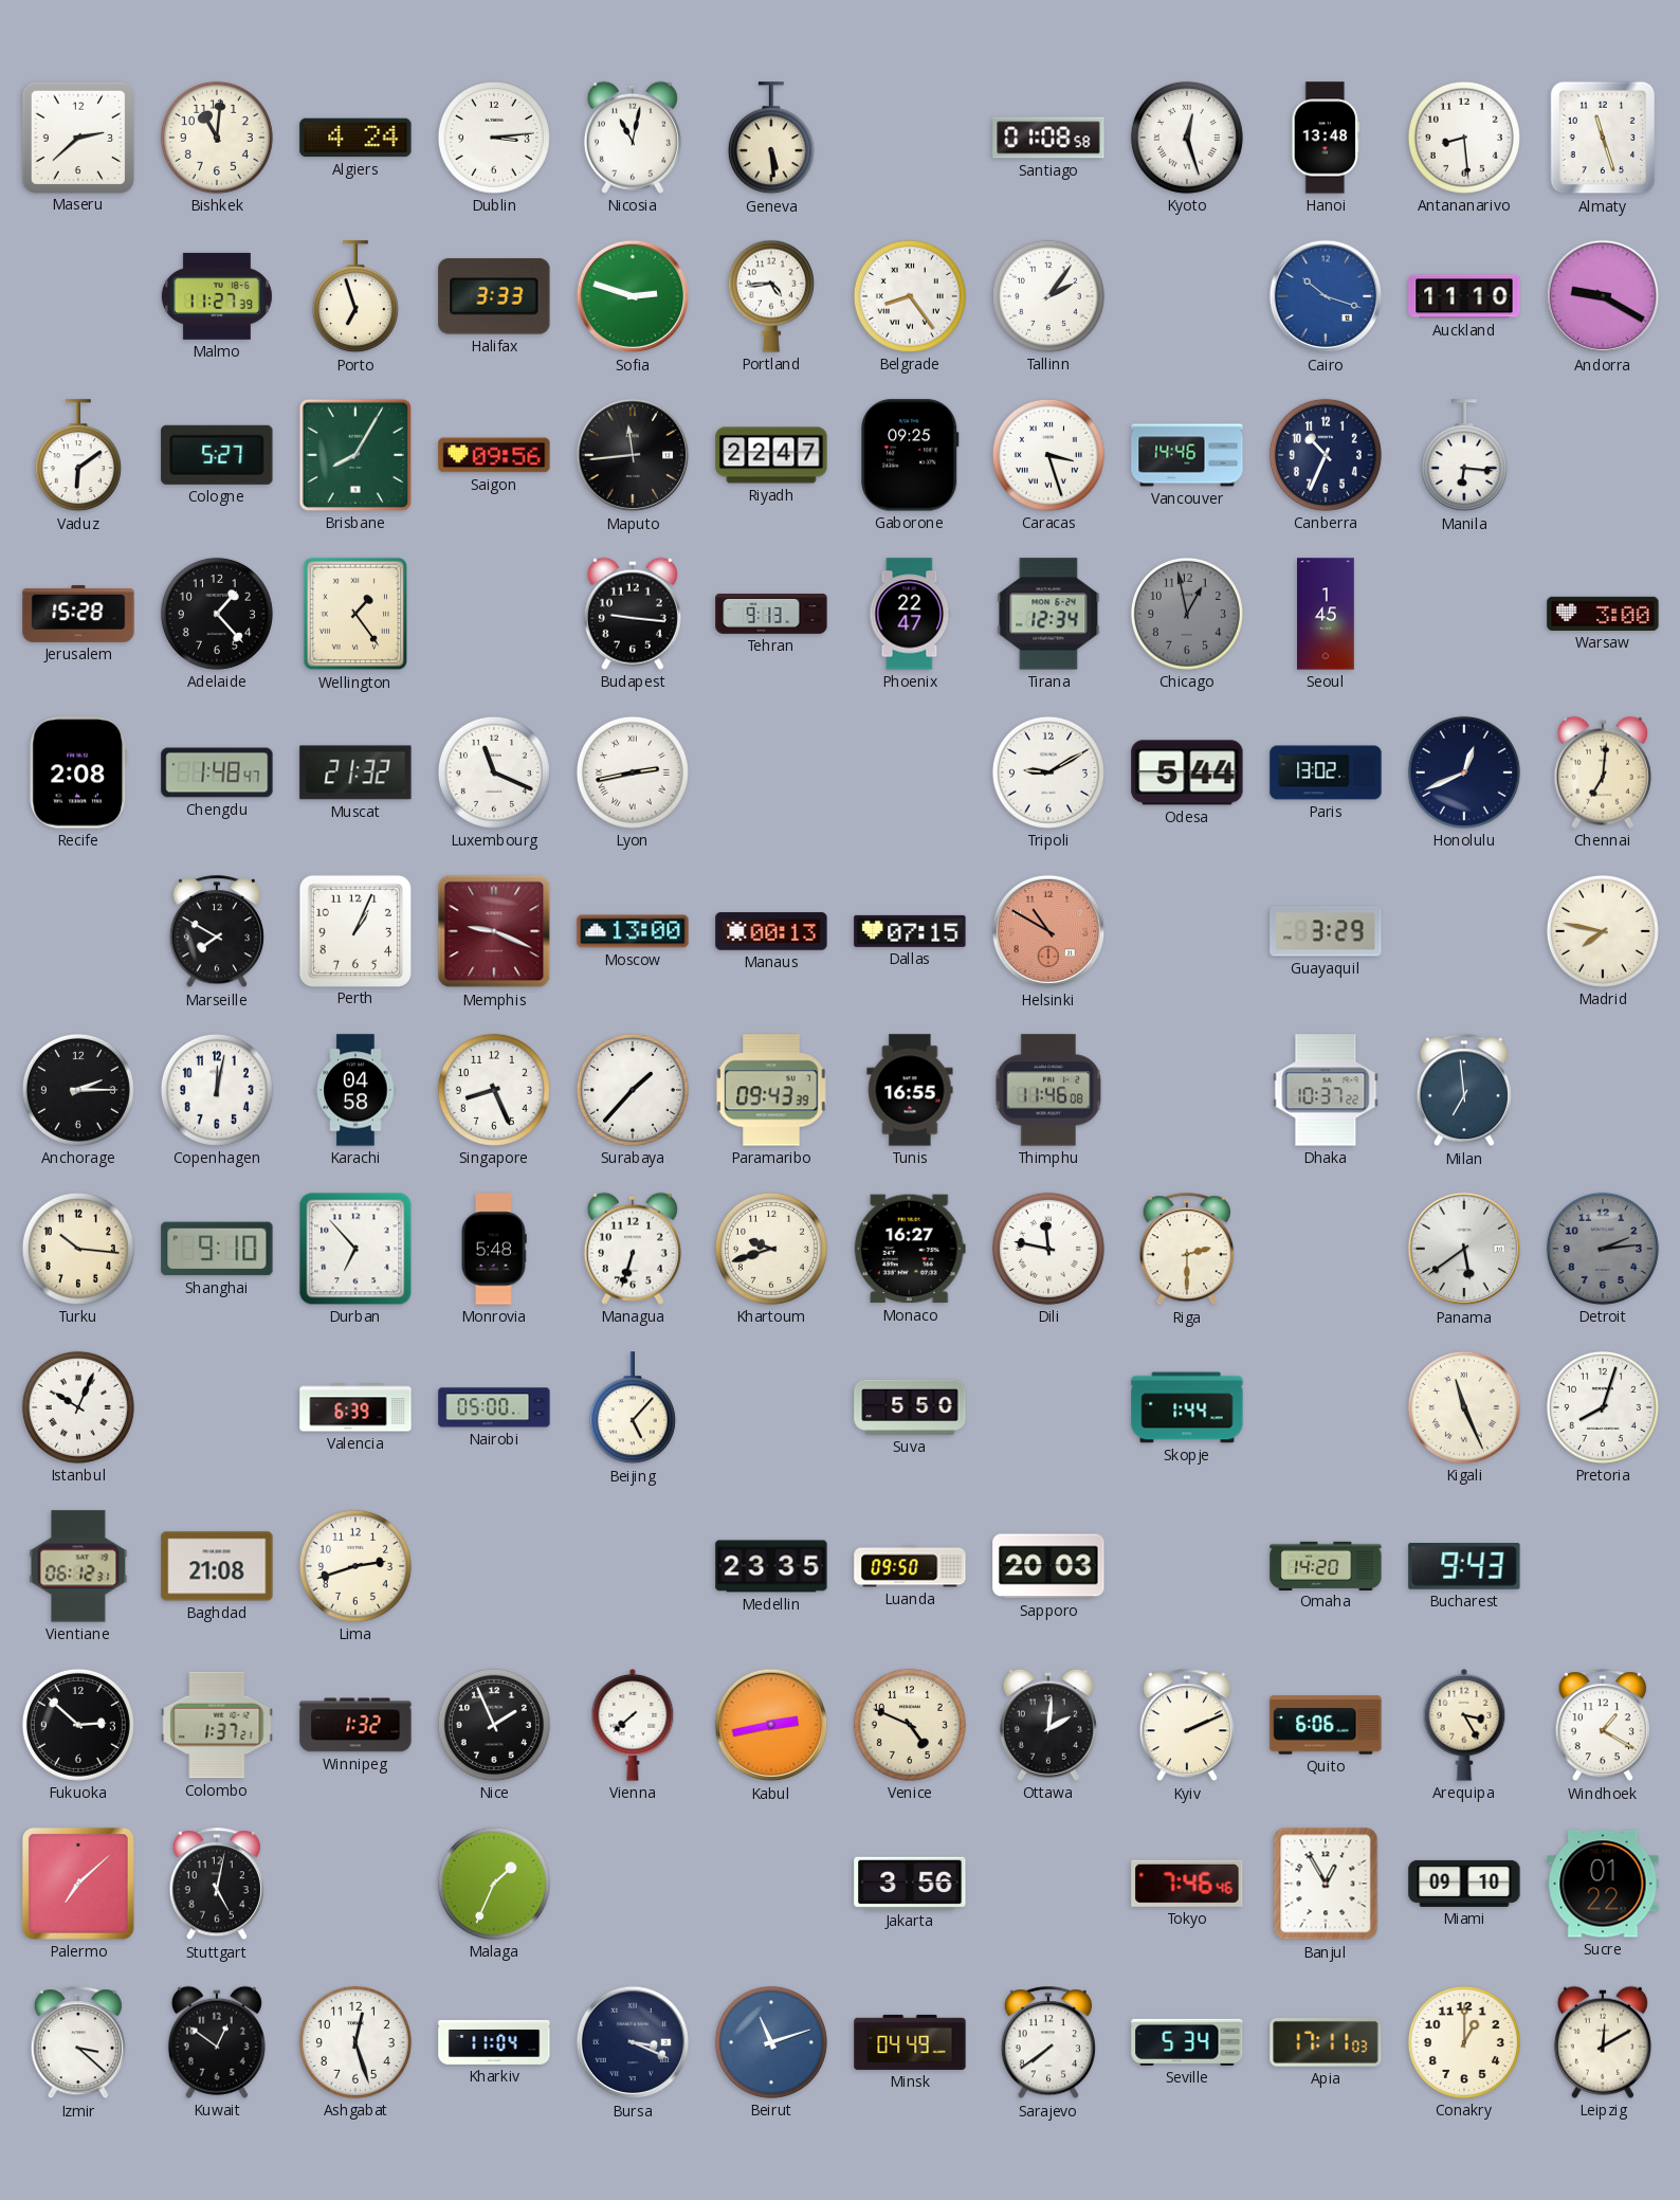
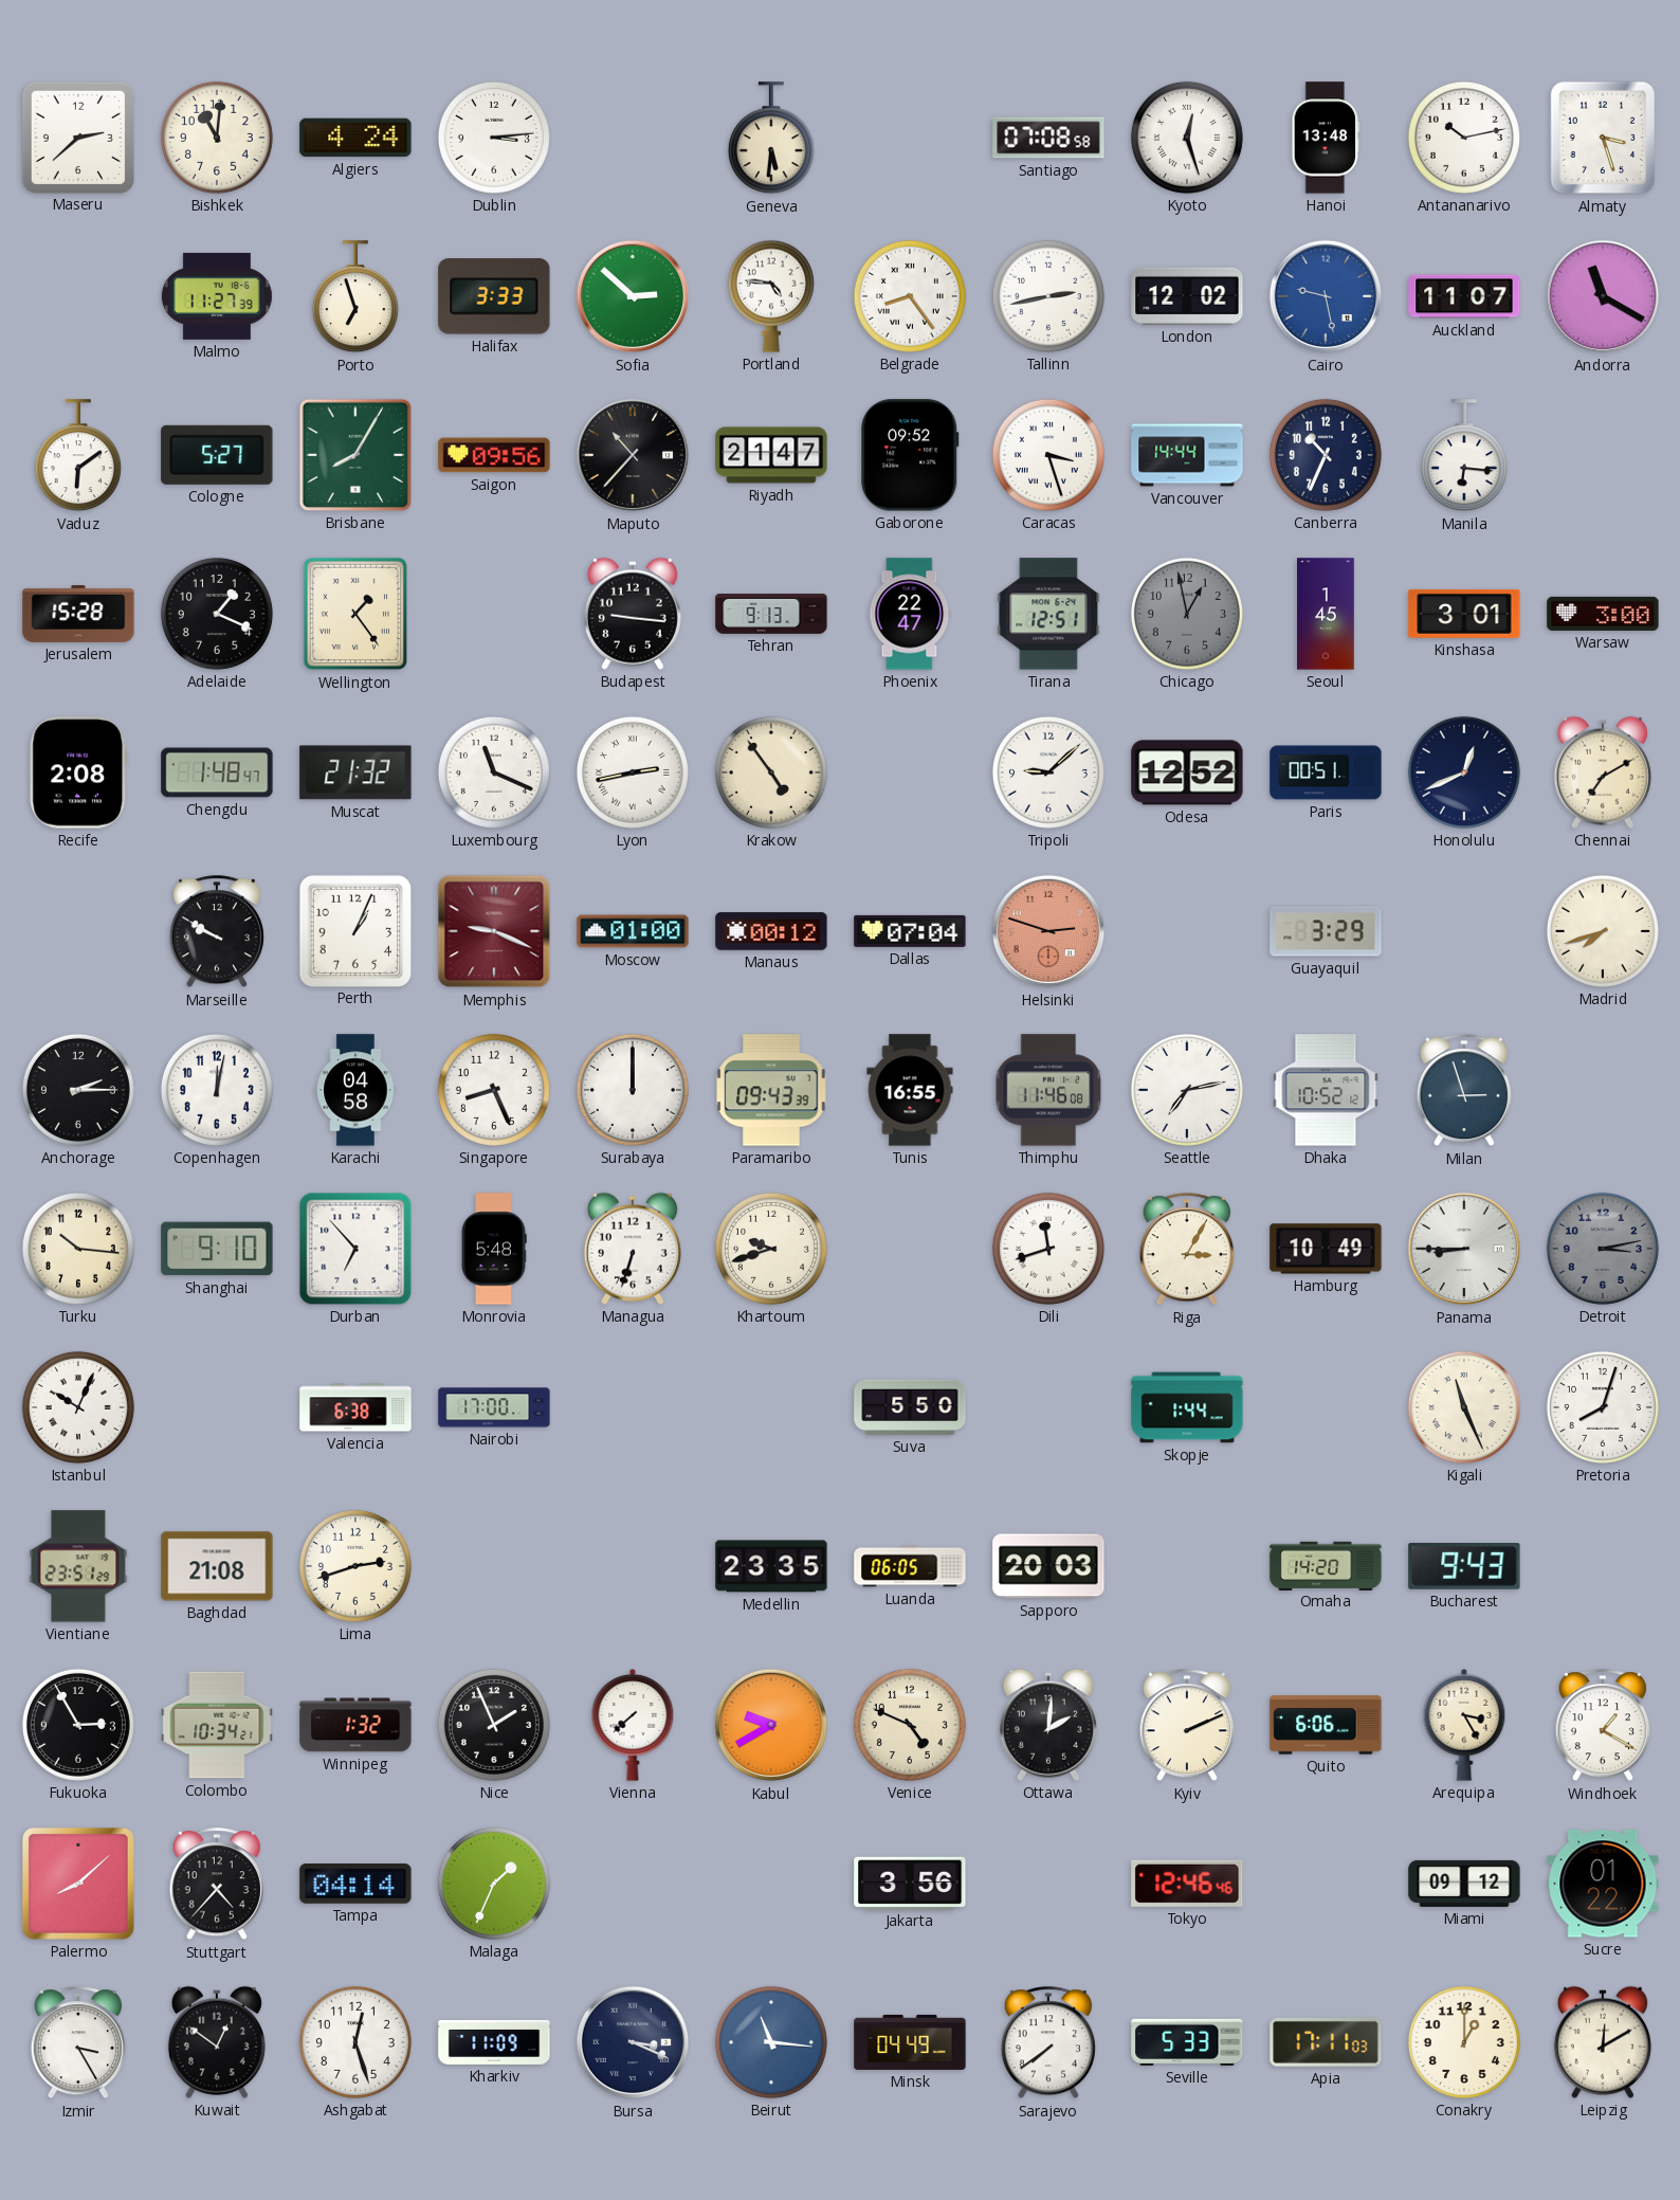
Nicosia: 11:02 -> none (633, 138)
Geneva: 5:29 -> 5:31 (771, 139)
Santiago: 01:08 -> 07:08 (1048, 138)
Antananarivo: 8:29 -> 10:13 (1464, 138)
Almaty: 11:27 -> 3:27 (1603, 138)
Sofia: 2:48 -> 2:52 (633, 296)
Portland: 4:44 -> 4:46 (771, 296)
Tallinn: 2:06 -> 2:43 (1048, 296)
London: none -> 12:02 (1187, 296)
Cairo: 10:18 -> 9:28 (1326, 296)
Auckland: 11:10 -> 11:07 (1464, 296)
Andorra: 9:20 -> 11:20 (1603, 296)
Maputo: 11:44 -> 10:37 (633, 455)
Riyadh: 22:47 -> 21:47 (771, 455)
Gaborone: 09:25 -> 09:52 (910, 455)
Vancouver: 14:46 -> 14:44 (1187, 455)
Adelaide: 1:23 -> 1:19 (217, 614)
Tirana: 12:34 -> 12:51 (1048, 614)
Kinshasa: none -> 3:01 (1464, 614)
Krakow: none -> 4:54 (771, 772)
Tripoli: 9:10 -> 9:08 (1048, 772)
Odesa: 5:44 -> 12:52 (1187, 772)
Paris: 13:02 -> 00:51 (1326, 772)
Chennai: 7:01 -> 7:10 (1603, 772)
Marseille: 7:50 -> 9:50 (217, 932)
Moscow: 13:00 -> 01:00 (633, 931)
Manaus: 00:13 -> 00:12 (771, 931)
Dallas: 07:15 -> 07:04 (910, 931)
Helsinki: 10:50 -> 2:48 (1048, 931)
Madrid: 7:47 -> 7:42 (1603, 931)
Surabaya: 1:37 -> 12:00 (633, 1090)
Seattle: none -> 7:13 (1187, 1090)
Dhaka: 10:37 -> 10:52 (1326, 1090)
Milan: 6:59 -> 2:57 (1464, 1091)
Monaco: 16:27 -> none (910, 1249)
Dili: 11:47 -> 11:42 (1048, 1249)
Riga: 2:30 -> 3:05 (1187, 1250)
Hamburg: none -> 10:49 (1326, 1249)
Panama: 5:39 -> 8:45 (1464, 1249)
Detroit: 2:14 -> 3:13 (1603, 1249)
Valencia: 6:39 -> 6:38 (355, 1407)
Nairobi: 05:00 -> 17:00 (494, 1407)
Beijing: 5:07 -> none (633, 1408)
Vientiane: 06:12 -> 23:51 (78, 1566)
Luanda: 09:50 -> 06:05 (910, 1566)
Fukuoka: 2:52 -> 2:55 (78, 1725)
Colombo: 1:37 -> 10:34 (217, 1725)
Kabul: 2:43 -> 9:40 (771, 1725)
Palermo: 7:08 -> 8:08 (78, 1884)
Stuttgart: 5:02 -> 4:37 (217, 1885)
Tampa: none -> 04:14 (355, 1885)
Tokyo: 7:46 -> 12:46 (1187, 1884)
Banjul: 12:55 -> none (1326, 1884)
Miami: 09:10 -> 09:12 (1464, 1884)
Izmir: 3:22 -> 3:25 (78, 2043)
Kharkiv: 11:04 -> 11:09 (494, 2042)
Beirut: 11:12 -> 11:16 (771, 2042)
Seville: 5:34 -> 5:33 (1187, 2042)
